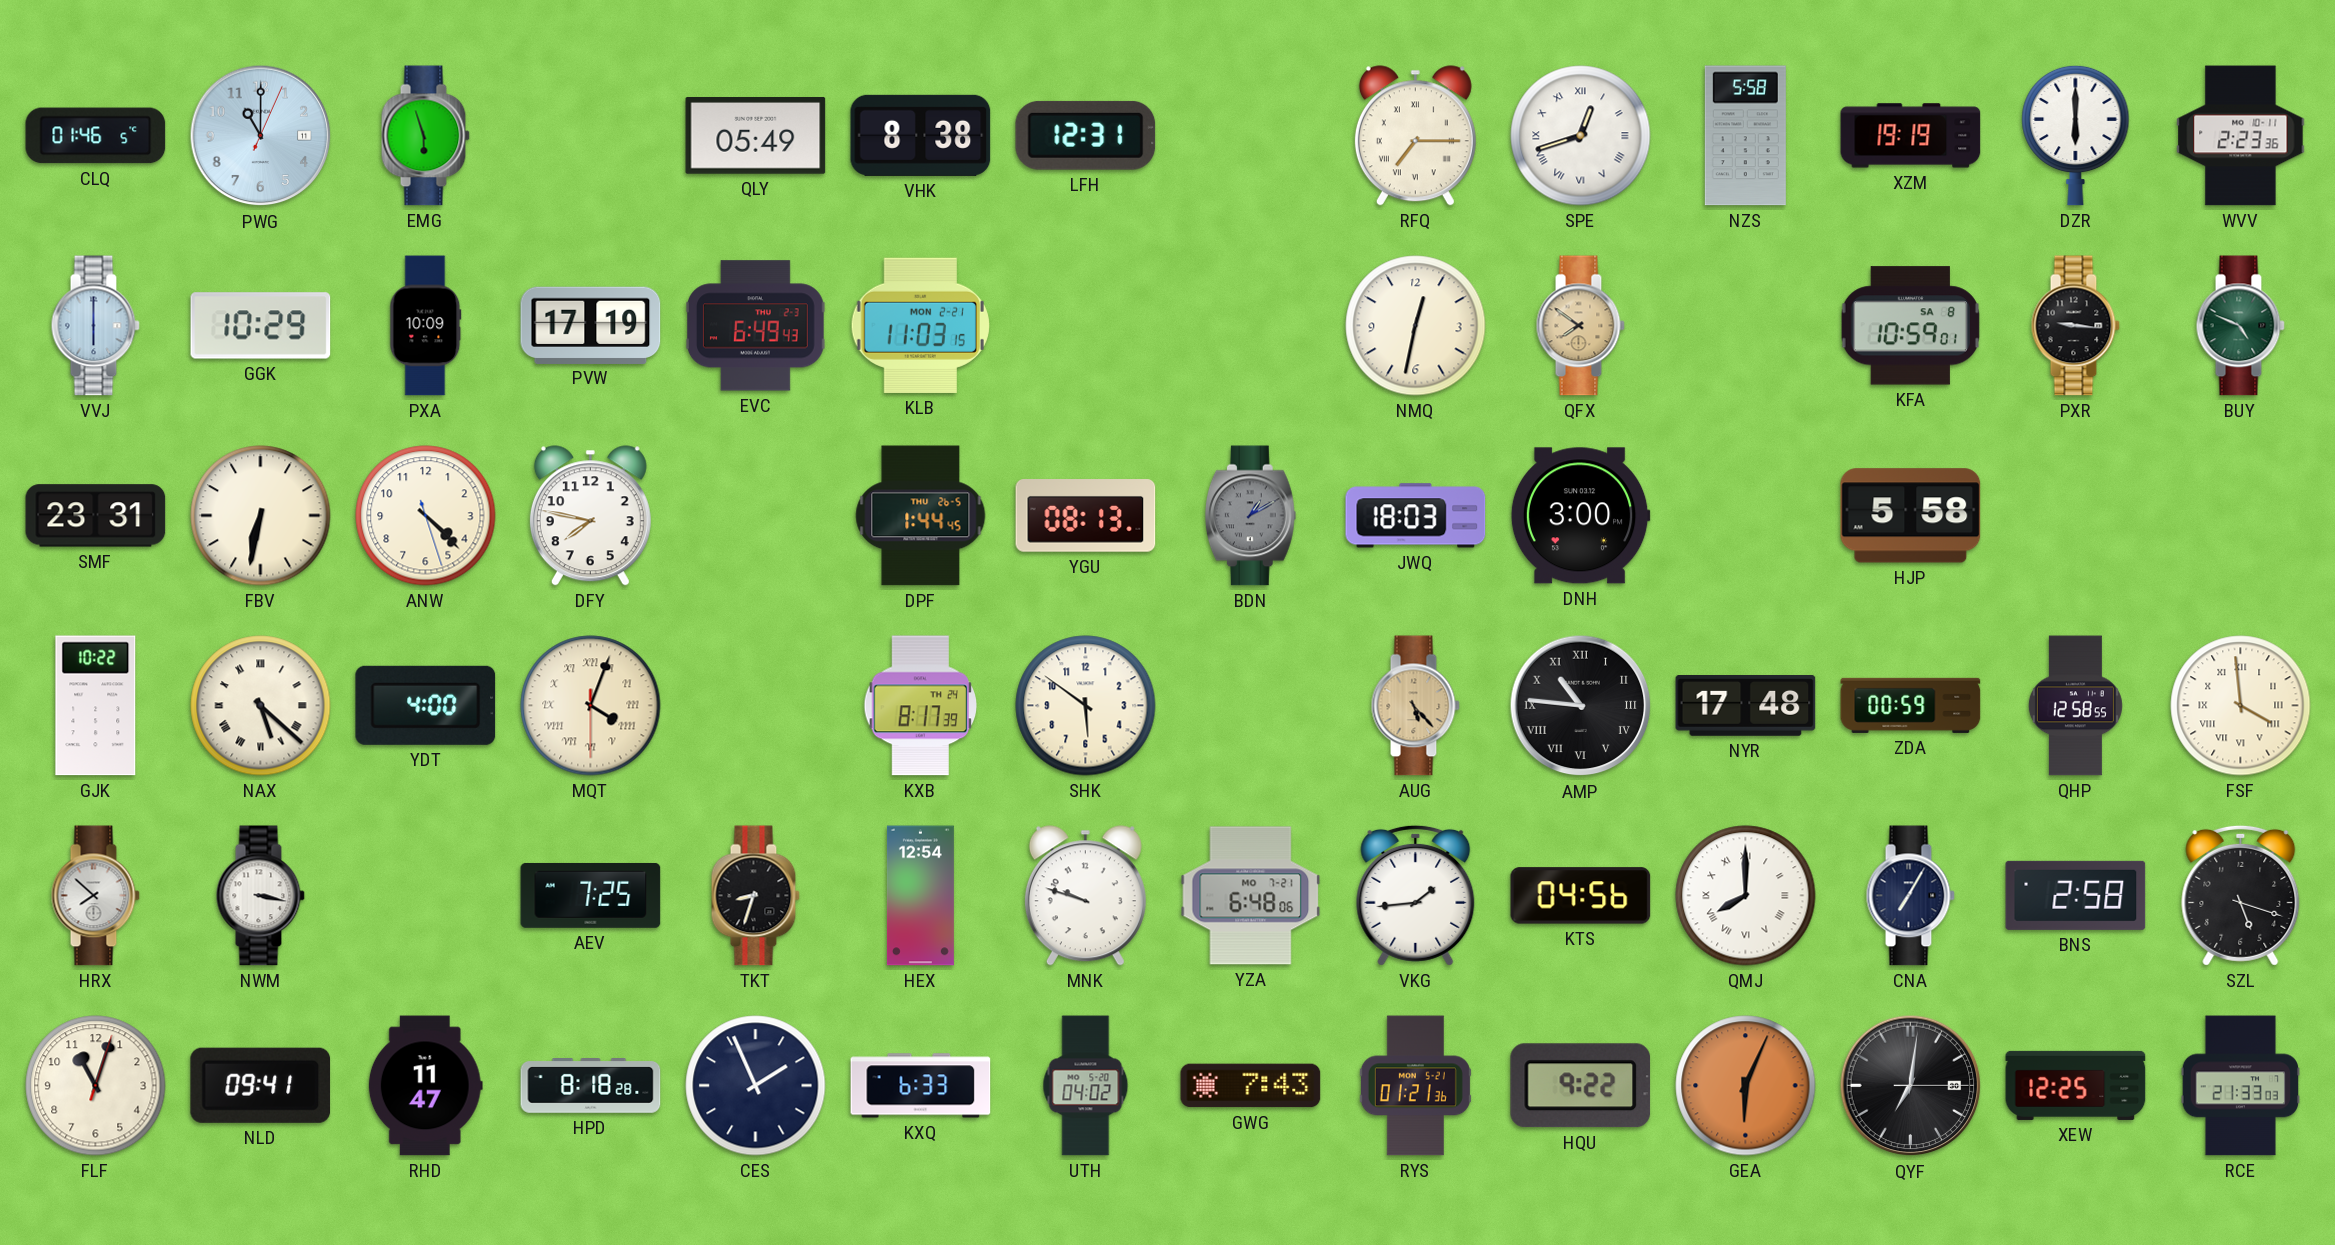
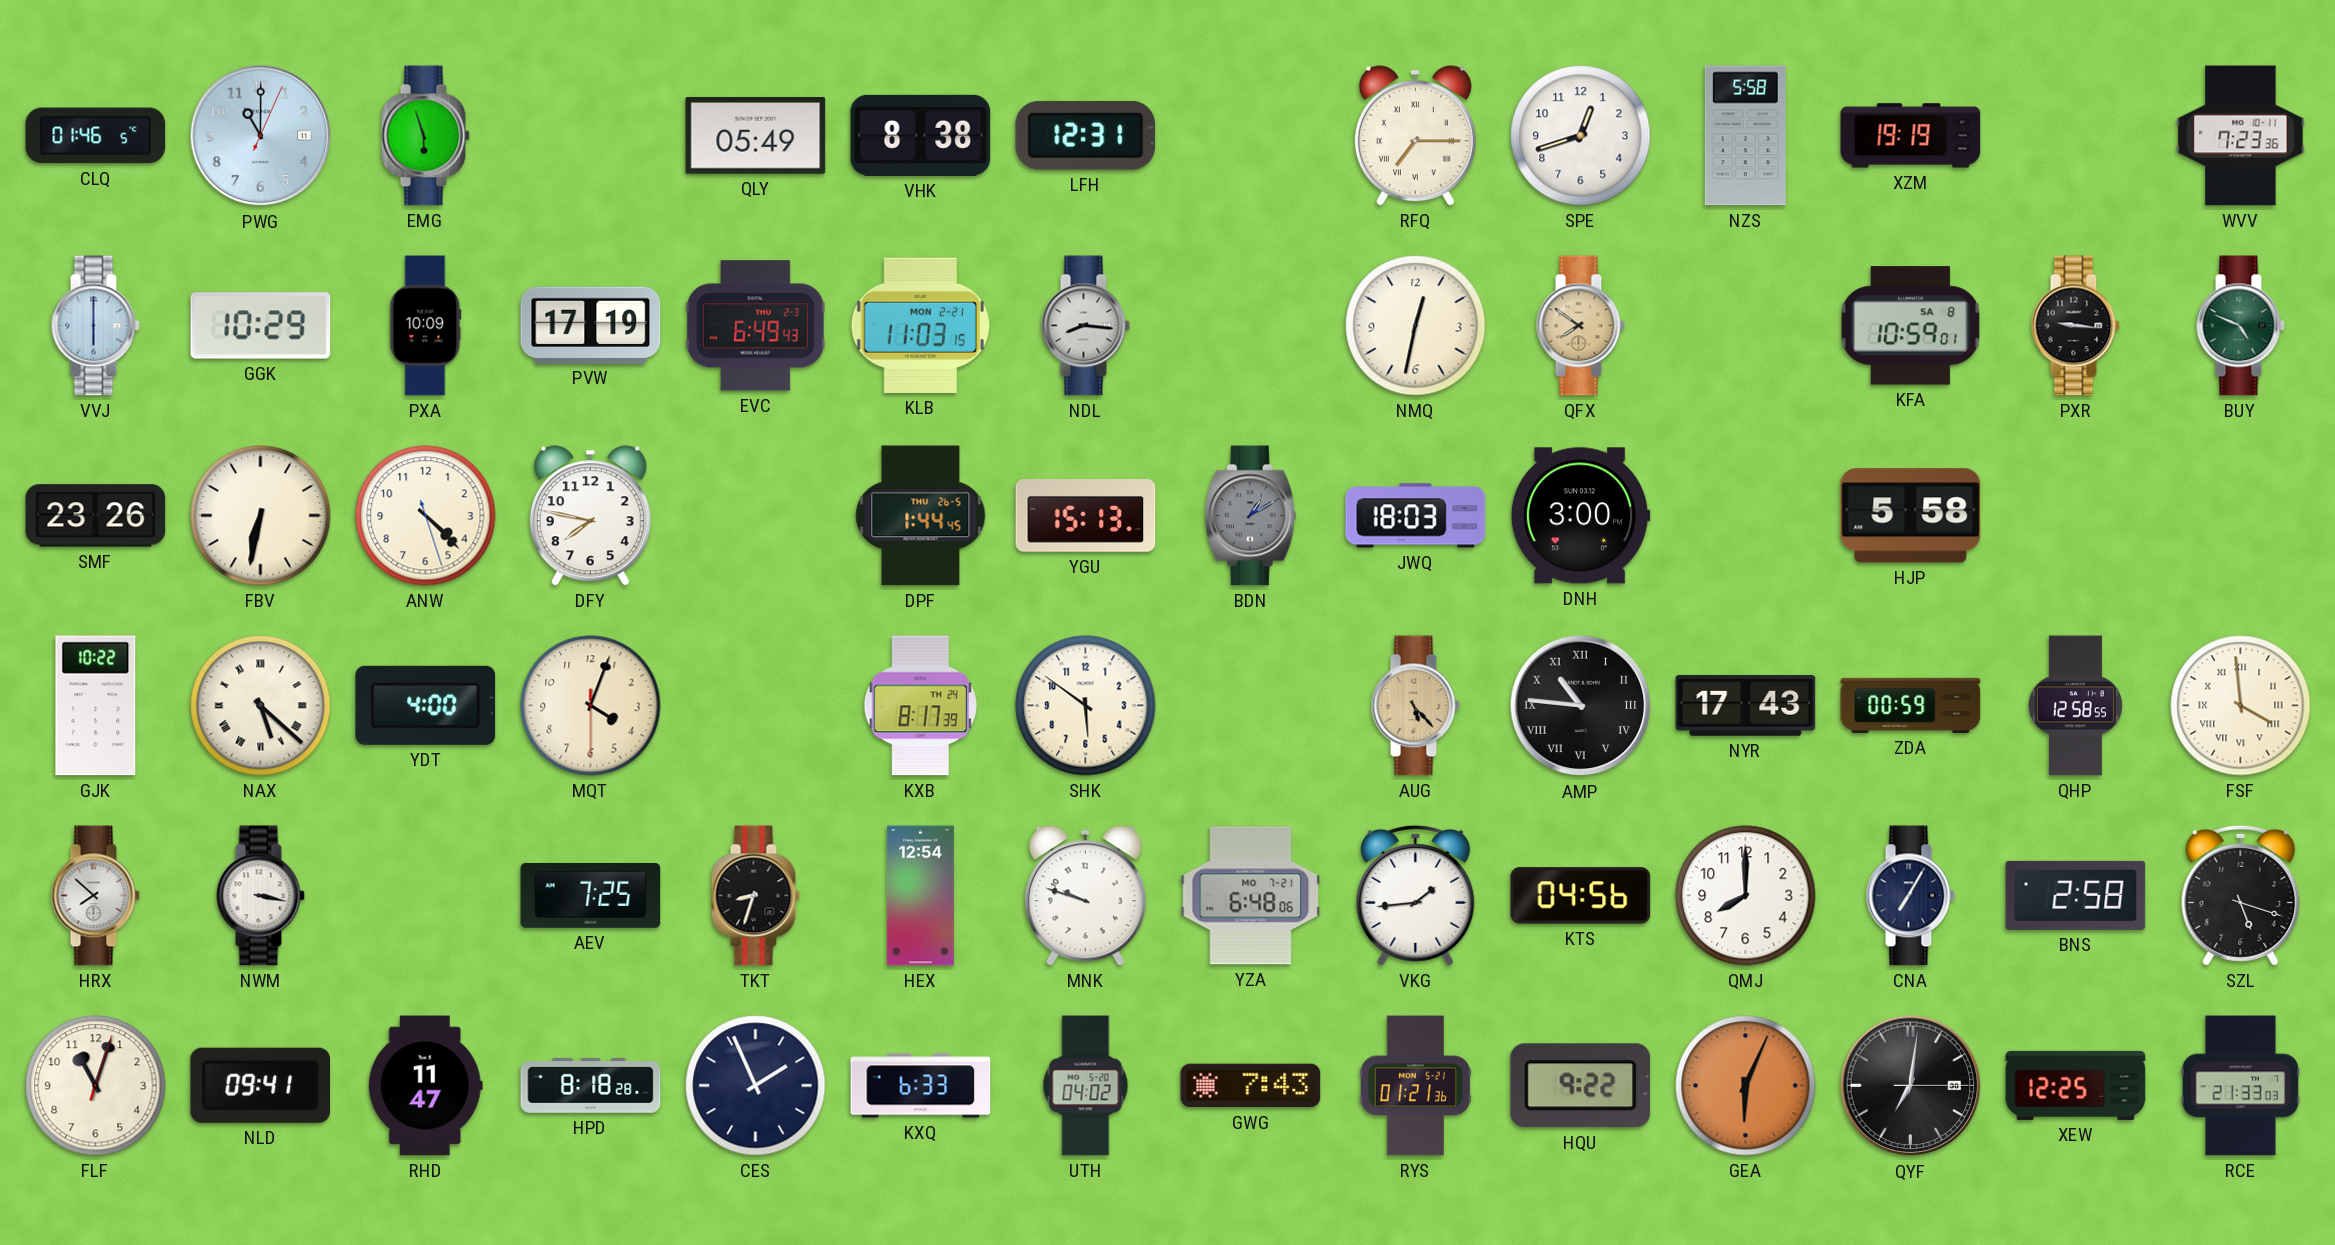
SPE numerals: Roman -> Arabic (1581, 136)
DZR: 6:00 -> none (2076, 135)
WVV: 2:23 -> 7:23 (2241, 136)
NDL: none -> 8:16 (1085, 326)
SMF: 23:31 -> 23:26 (96, 516)
YGU: 08:13 -> 15:13 (1086, 516)
MQT numerals: Roman -> Arabic (591, 706)
NYR: 17:48 -> 17:43 (1746, 706)
QMJ numerals: Roman -> Arabic (1746, 896)
